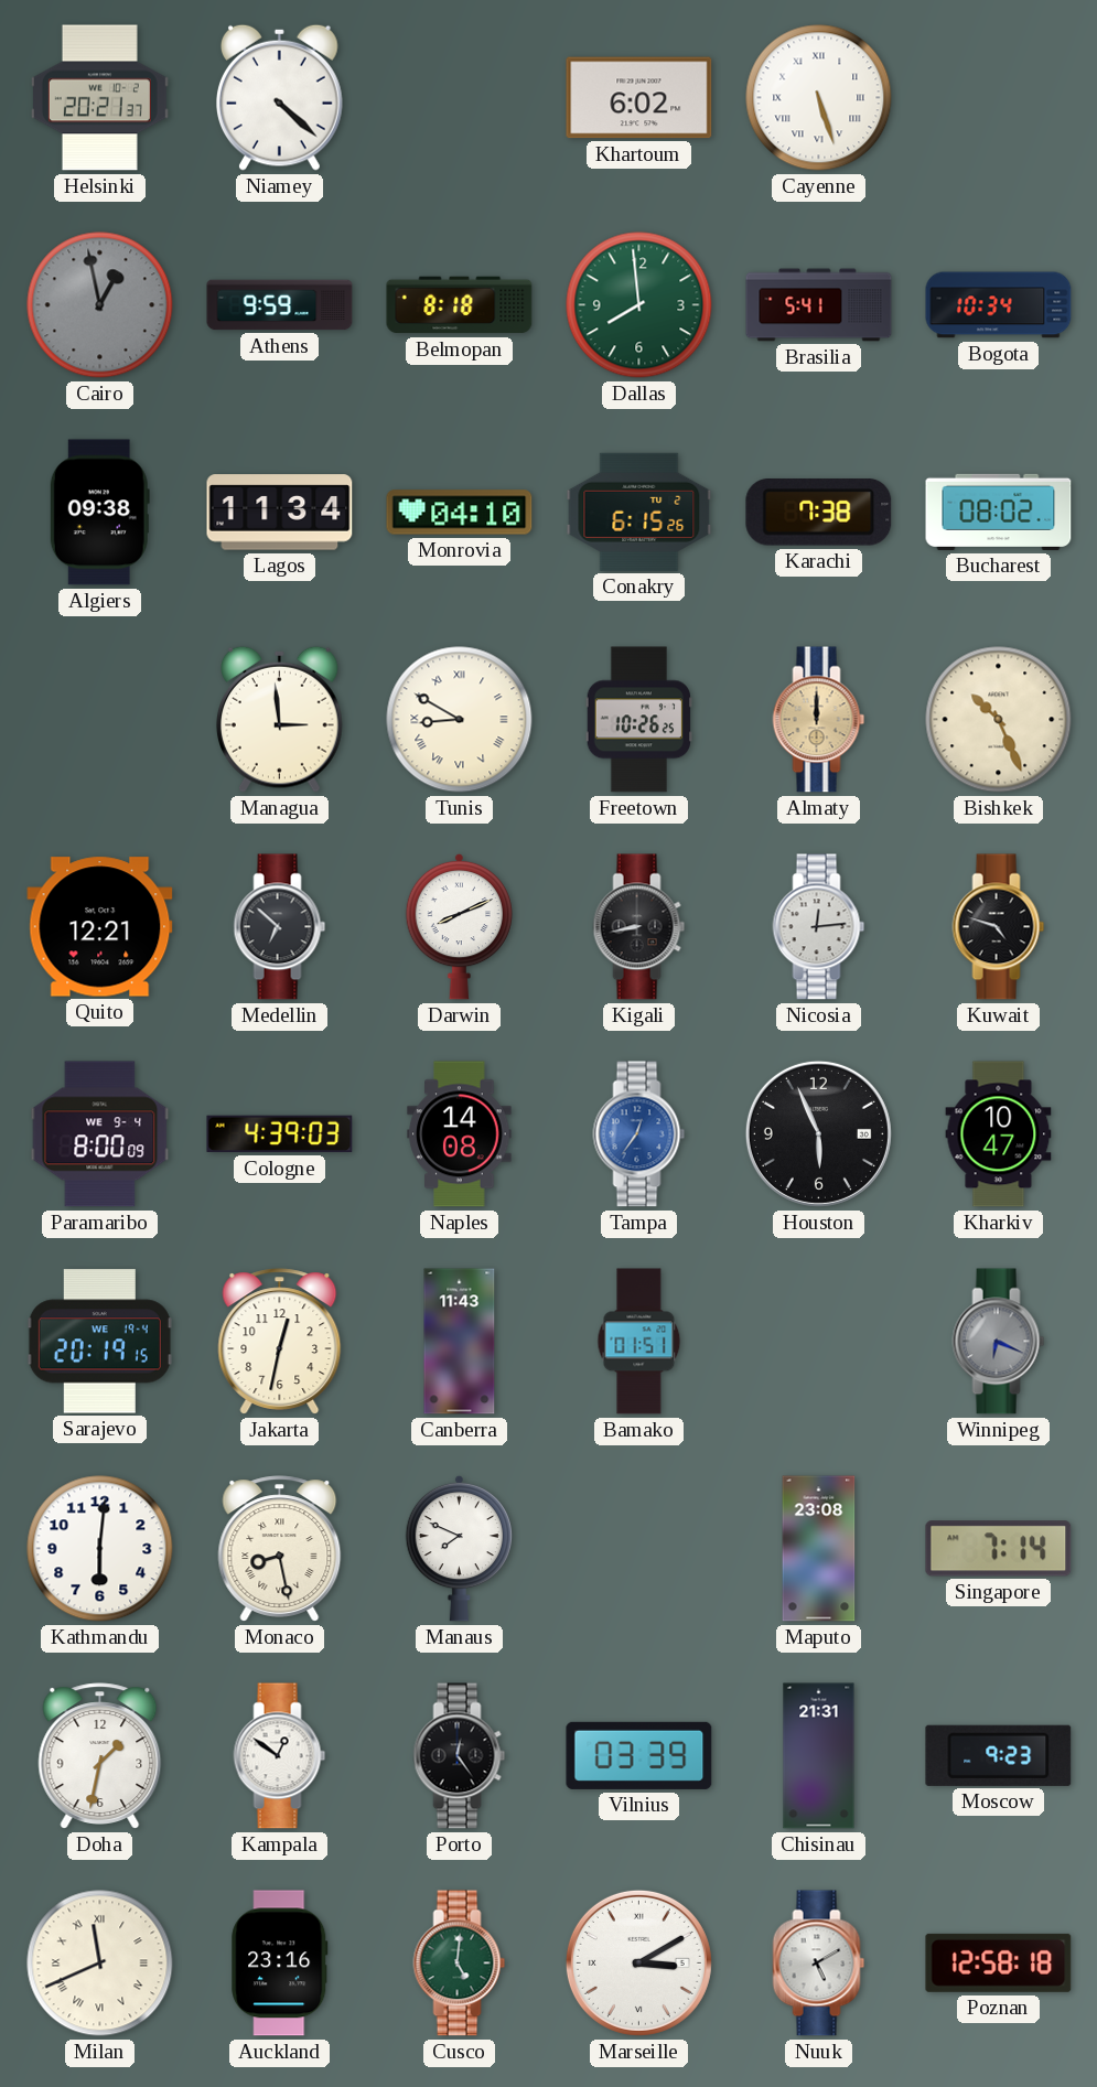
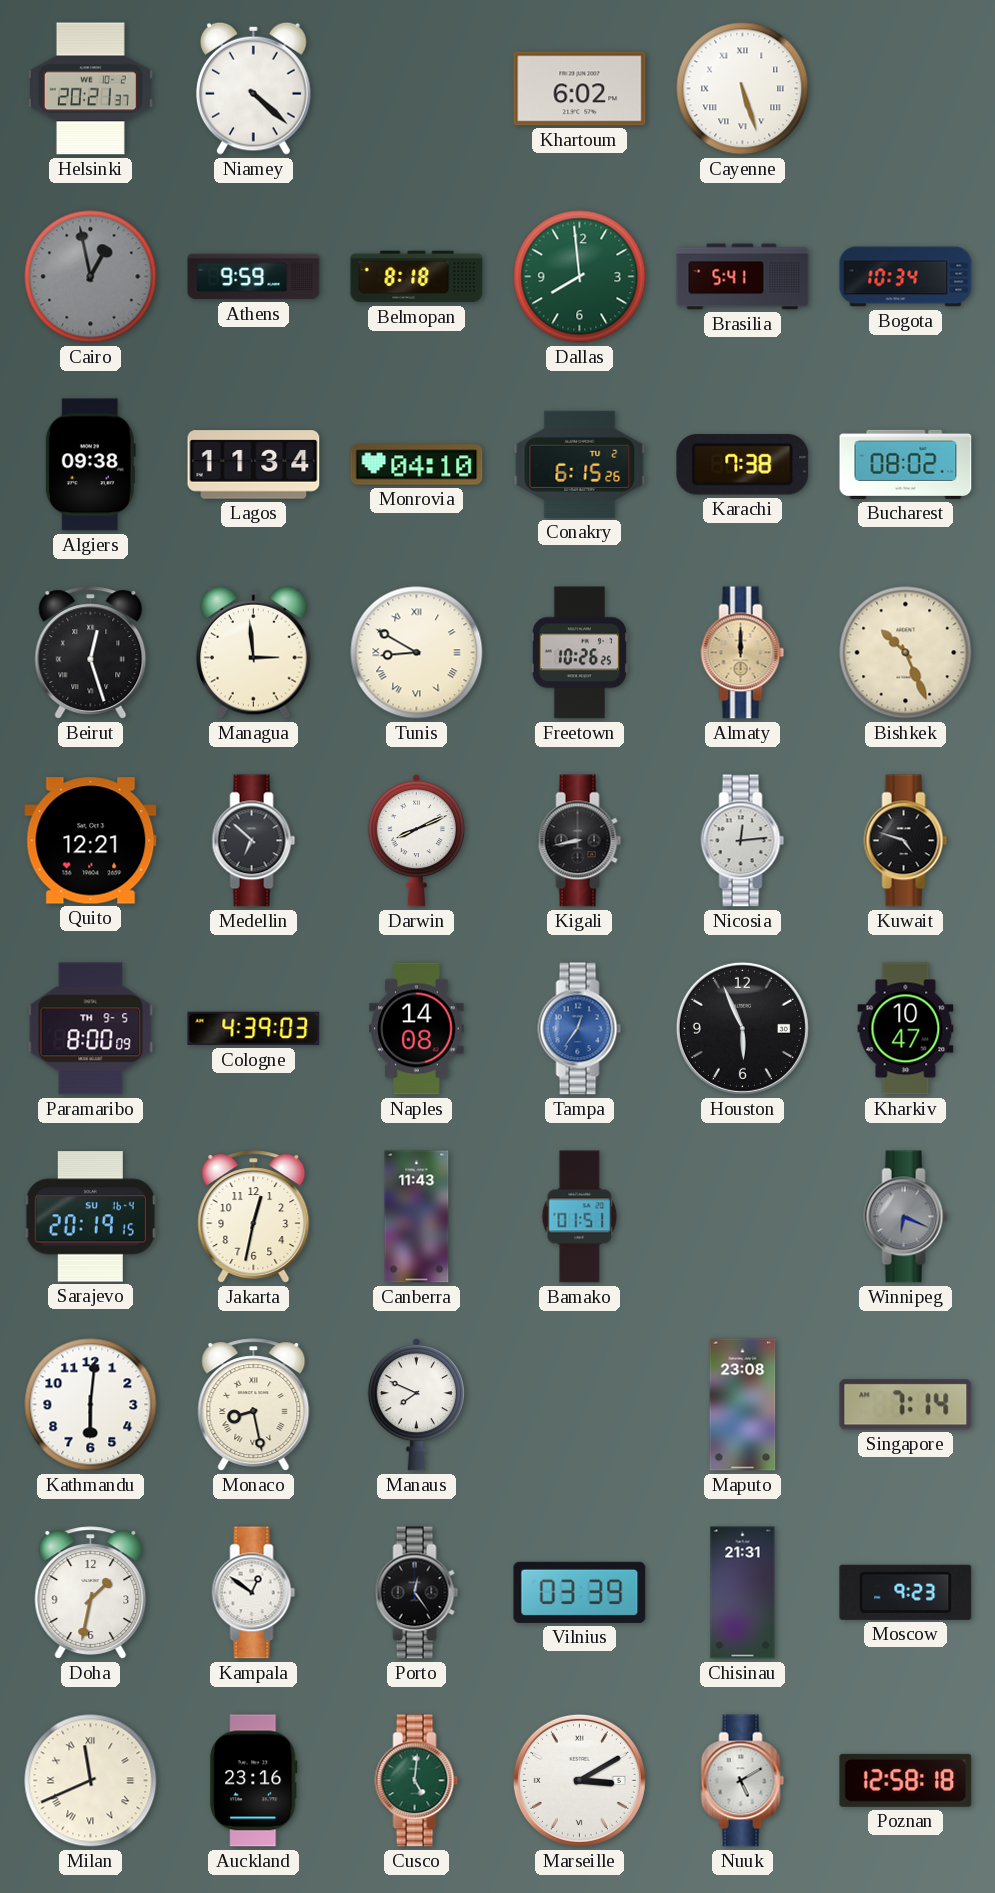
Beirut: none -> 12:27 (91, 653)
Paramaribo date: WE 9-4 -> TH 9-5 (91, 1029)
Sarajevo date: WE 19-4 -> SU 16-4 (90, 1217)
